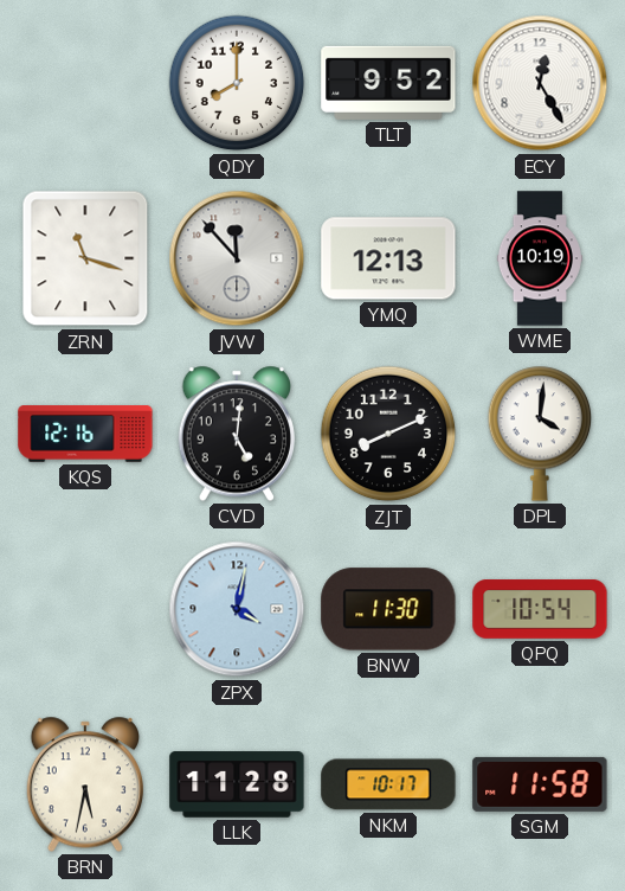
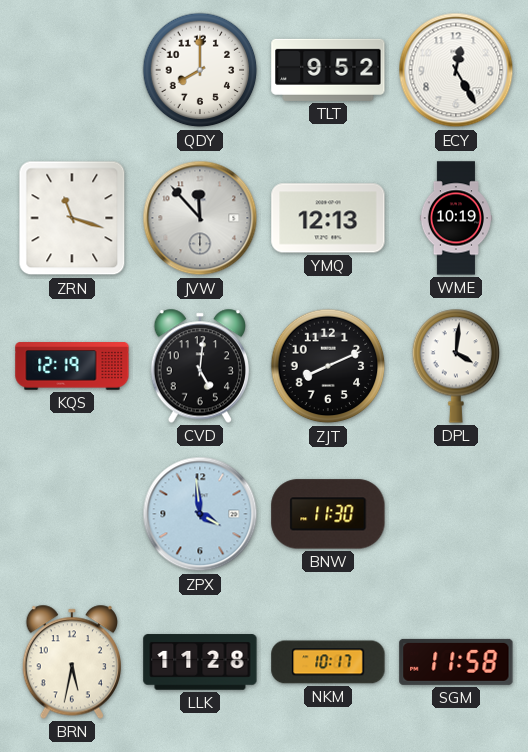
KQS: 12:16 -> 12:19 (72, 366)
ZPX: 4:02 -> 3:59 (200, 514)
QPQ: 10:54 -> none (540, 609)
